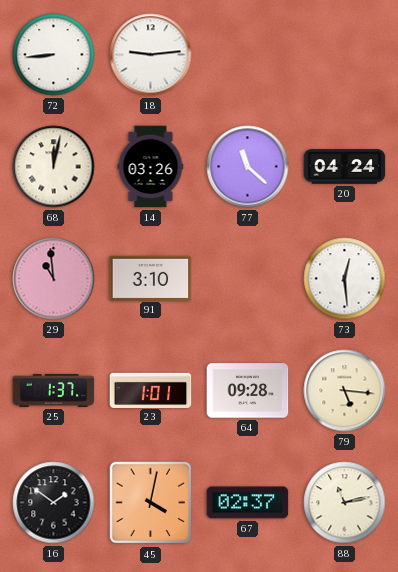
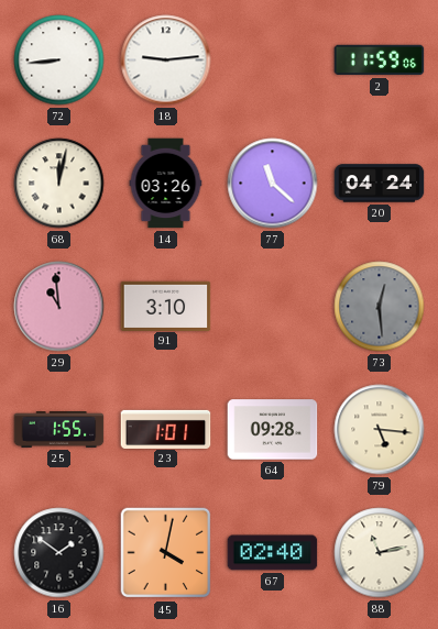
2: none -> 11:59 (380, 60)
73 dial: white -> grey (380, 307)
25: 1:37 -> 1:55 (59, 430)
67: 02:37 -> 02:40 (273, 553)
